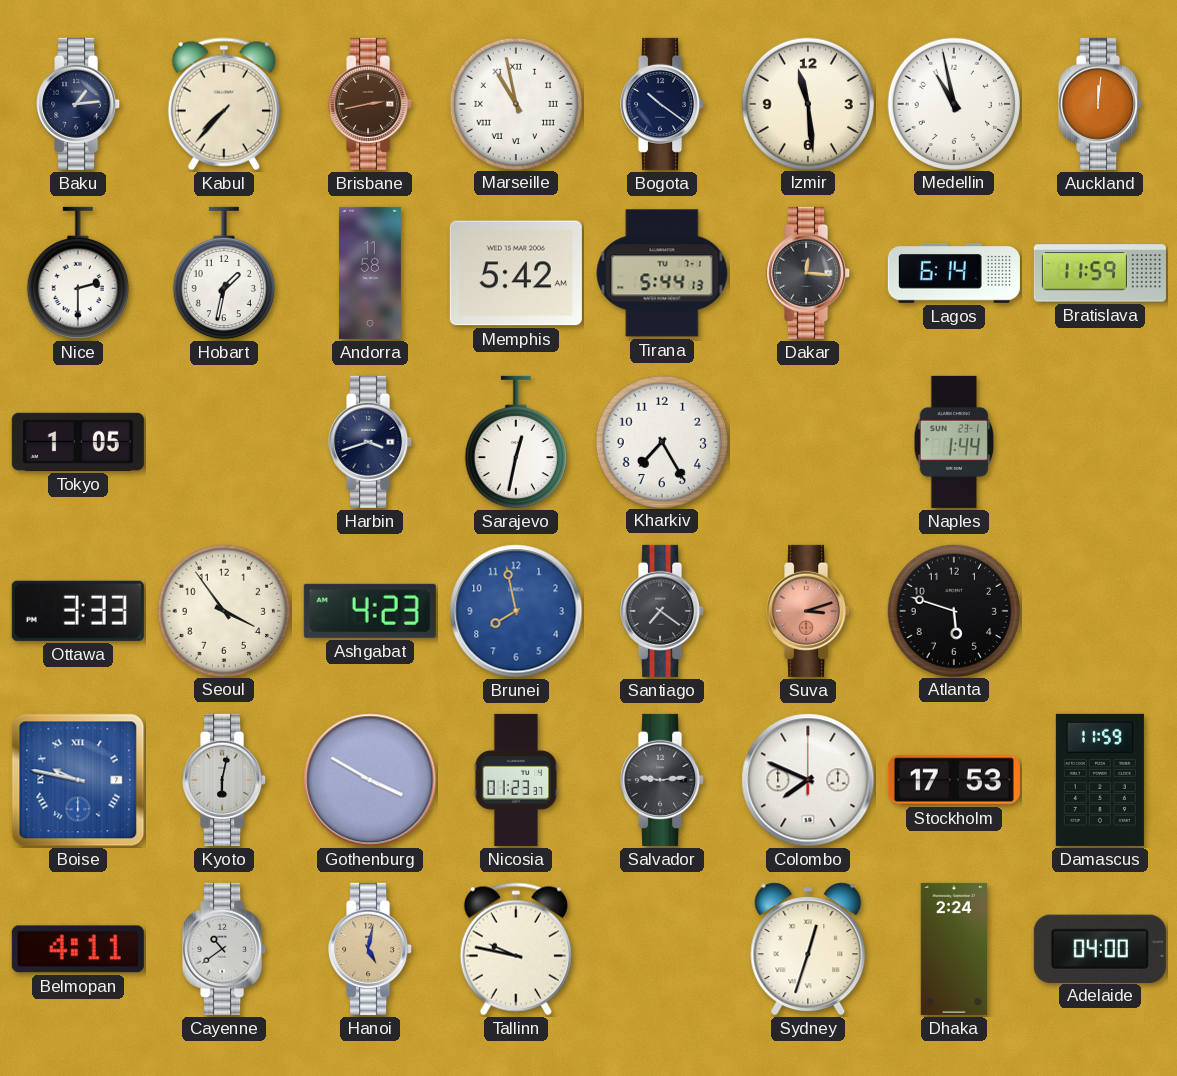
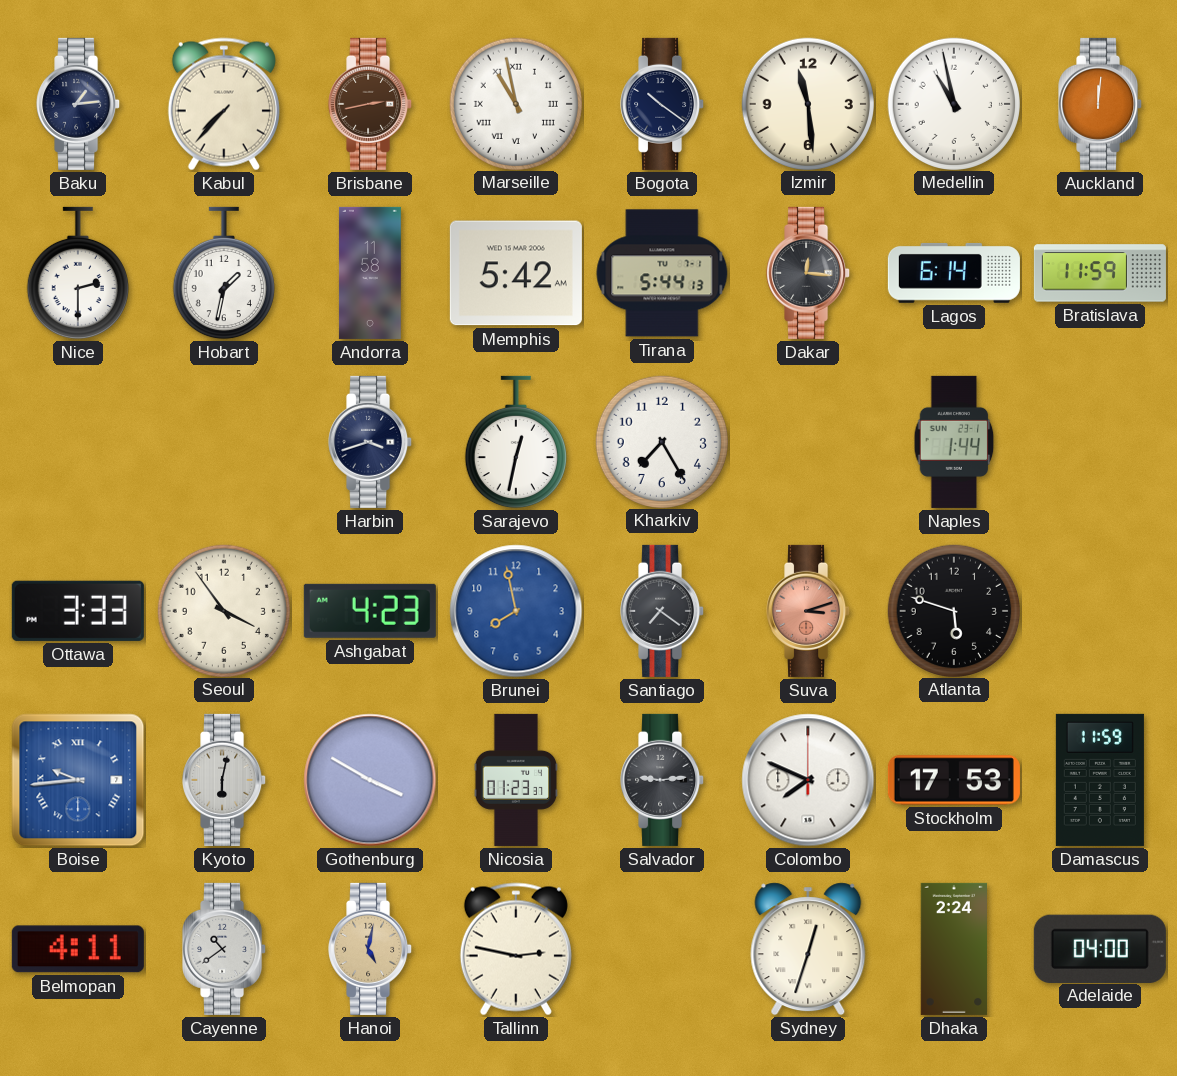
Tokyo: 1:05 -> none (78, 442)
Boise: 9:47 -> 9:44 (78, 780)
Tallinn: 9:47 -> 2:47 (516, 949)
